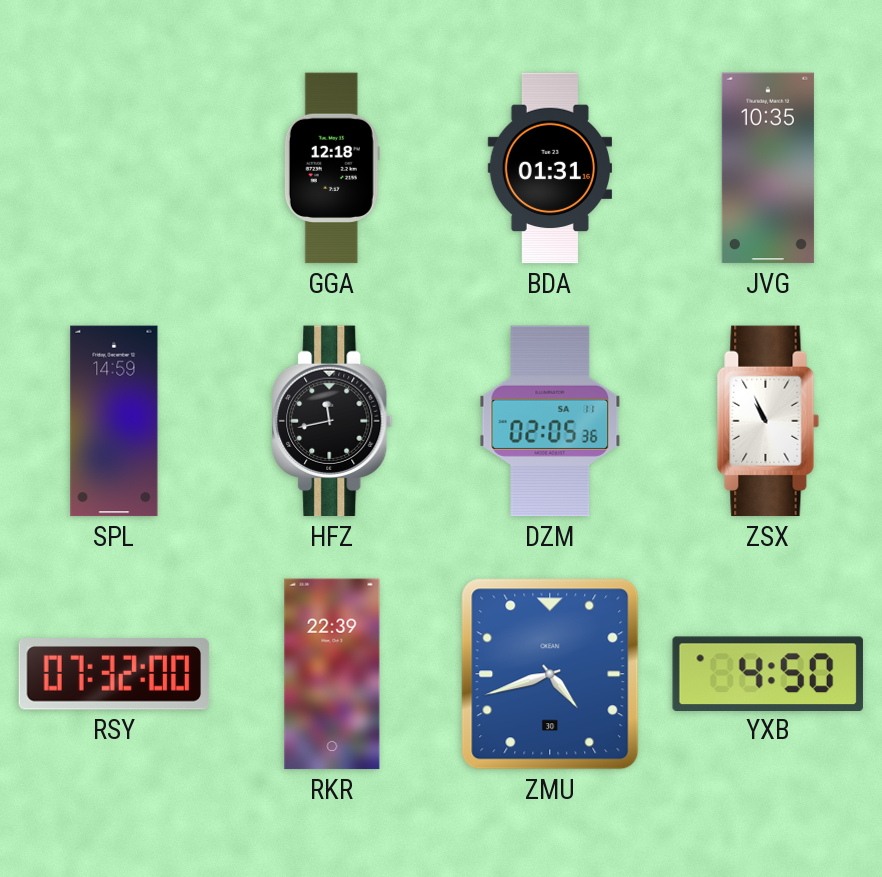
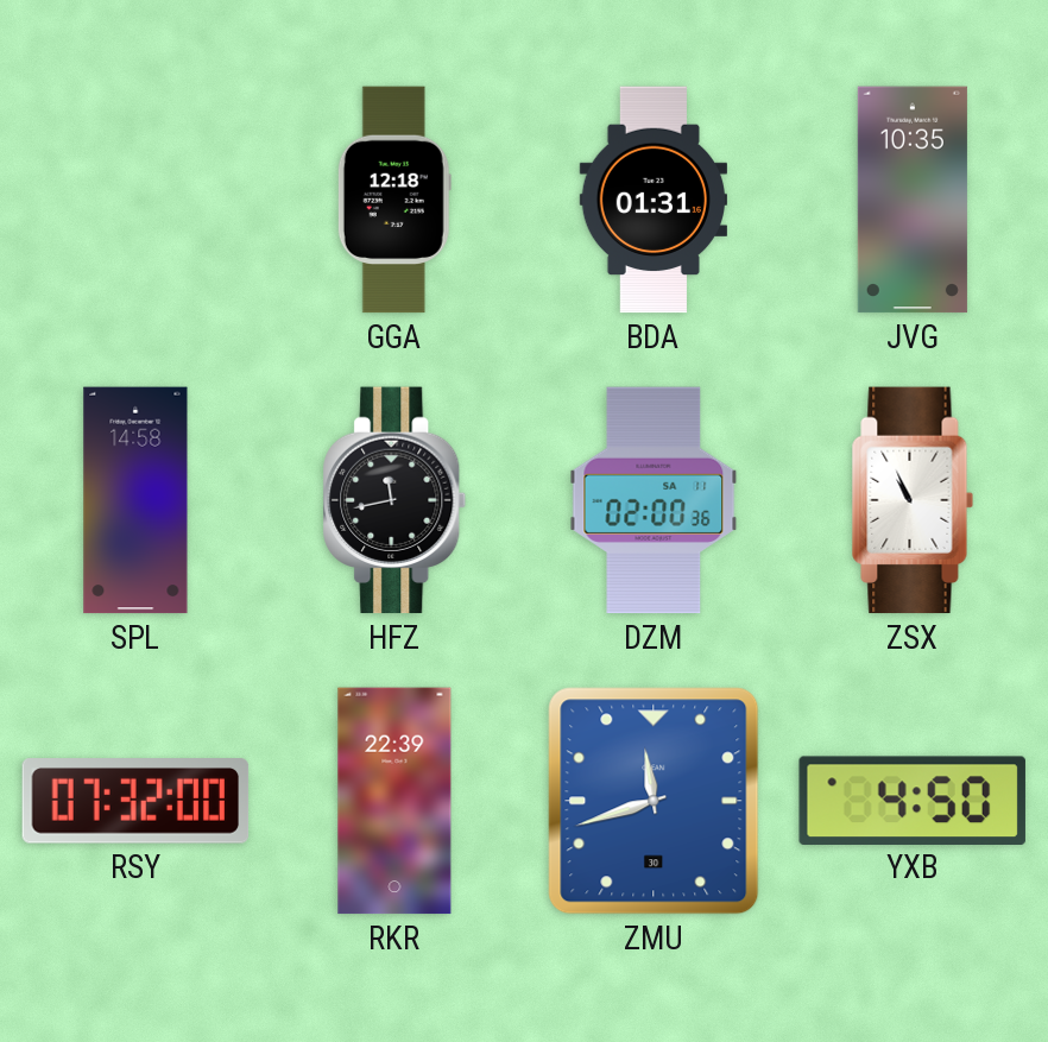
SPL: 14:59 -> 14:58 (135, 500)
DZM: 02:05 -> 02:00 (654, 500)
ZMU: 4:42 -> 11:42 (654, 801)
